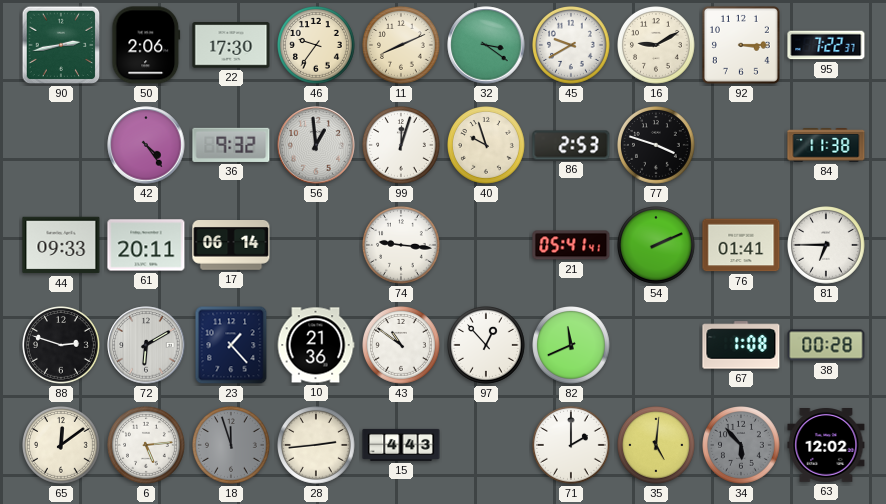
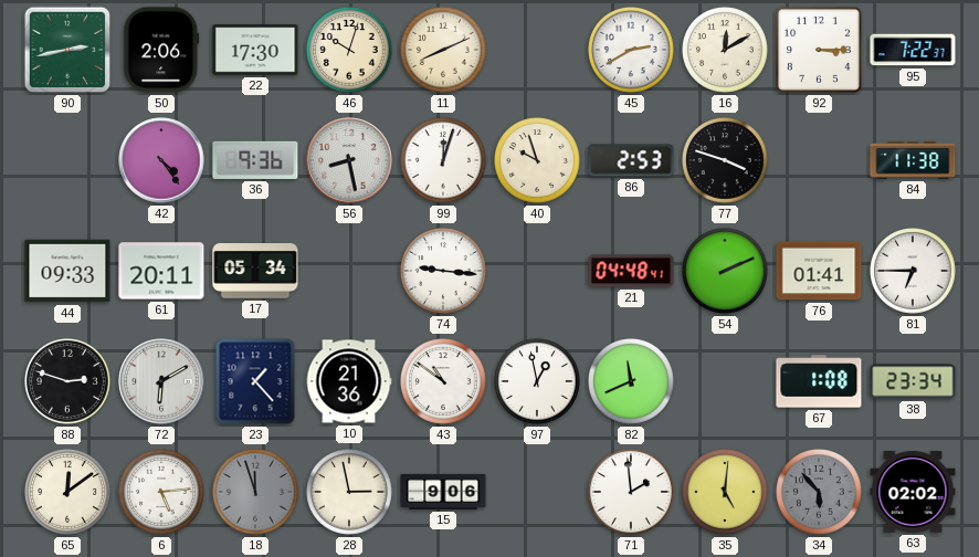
46: 9:36 -> 10:03 (350, 51)
32: 3:21 -> none (486, 45)
45: 9:40 -> 2:40 (632, 51)
16: 9:10 -> 12:10 (726, 51)
36: 9:32 -> 9:36 (255, 160)
56: 12:59 -> 8:28 (349, 160)
17: 06:14 -> 05:34 (255, 272)
21: 05:41 -> 04:48 (631, 271)
97: 12:53 -> 12:58 (538, 382)
38: 00:28 -> 23:34 (913, 381)
28: 2:44 -> 2:58 (350, 493)
15: 4:43 -> 9:06 (443, 492)
71: 2:00 -> 1:59 (632, 493)
63: 12:02 -> 02:02 (913, 493)
